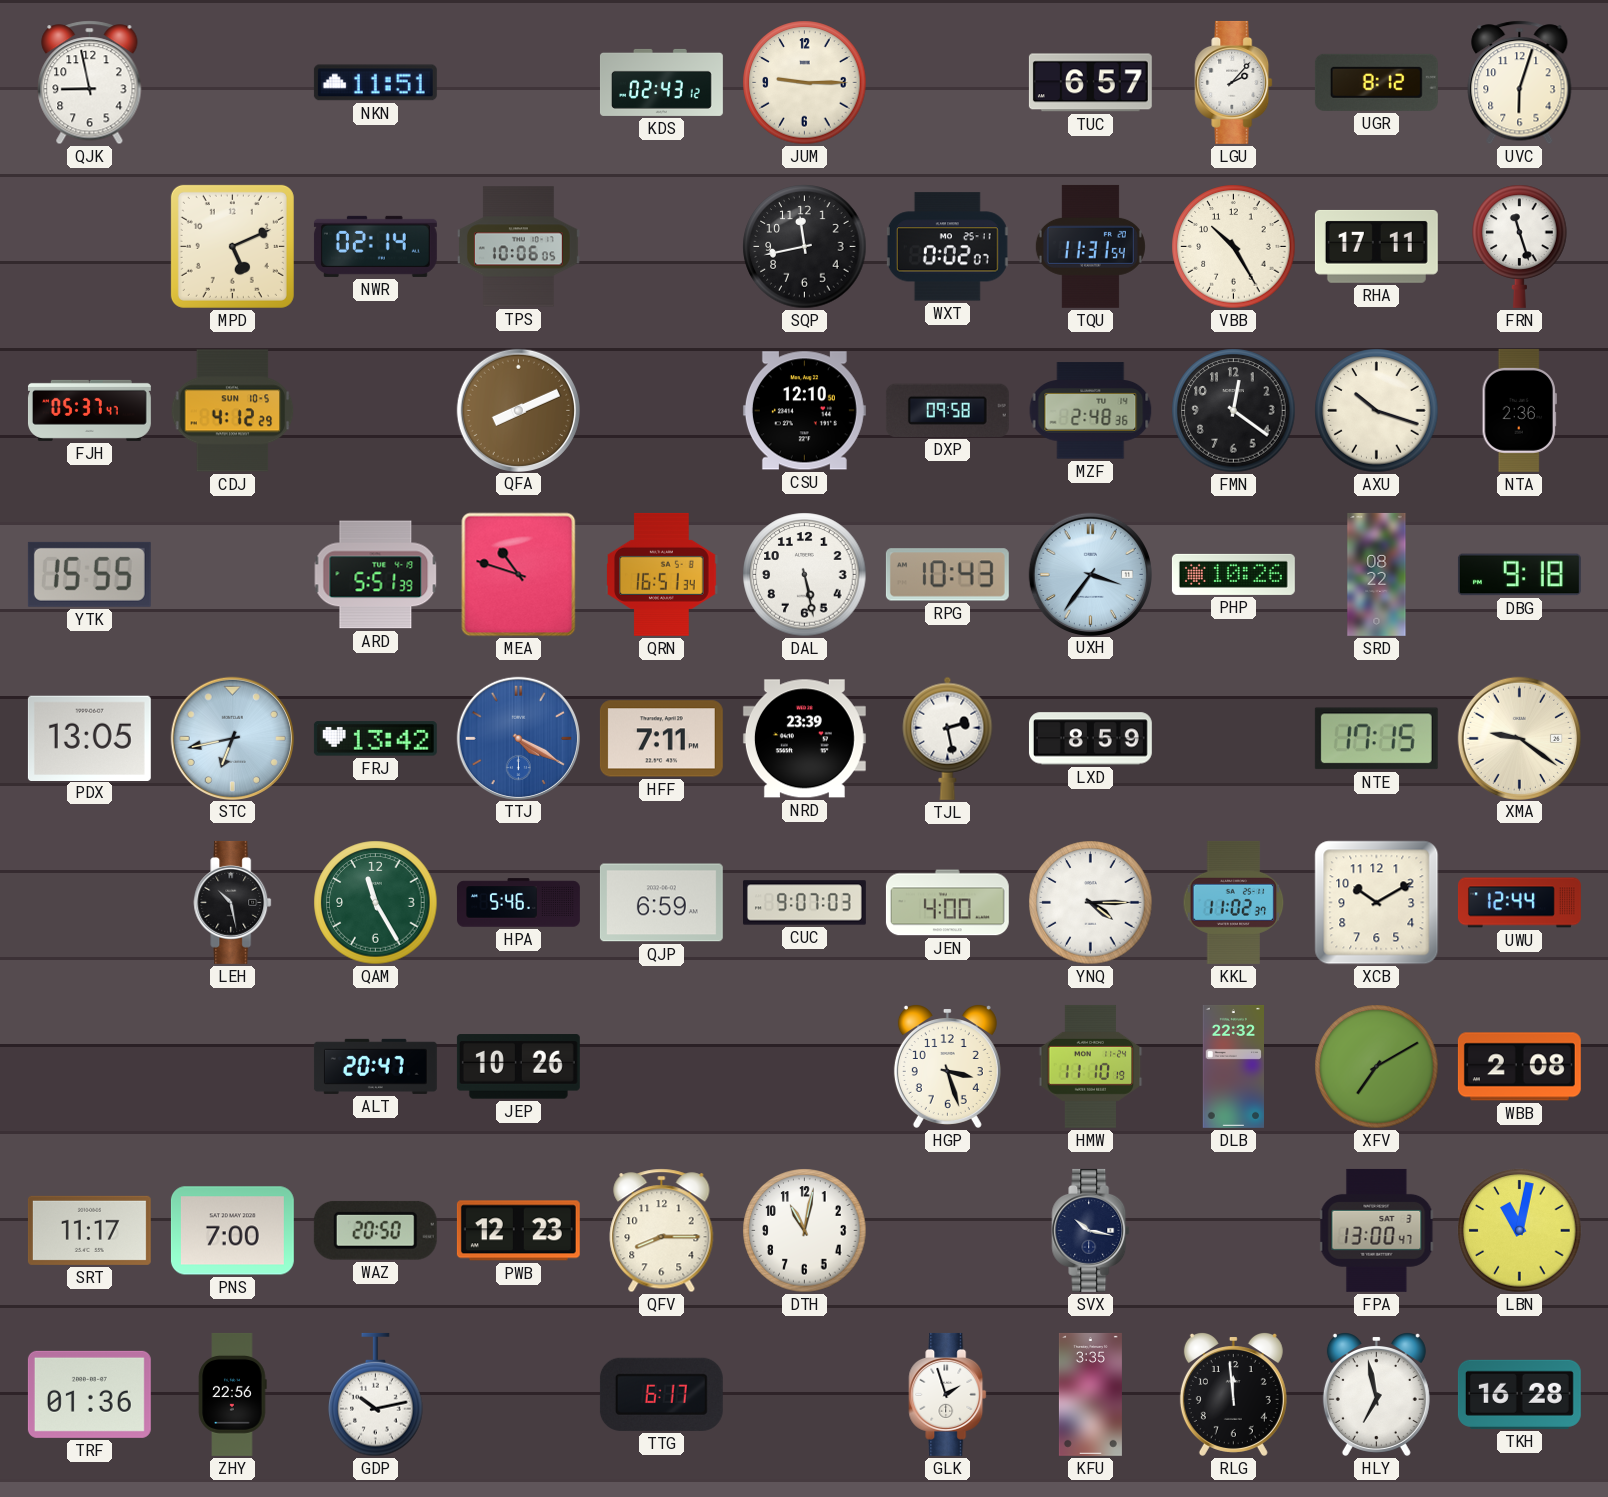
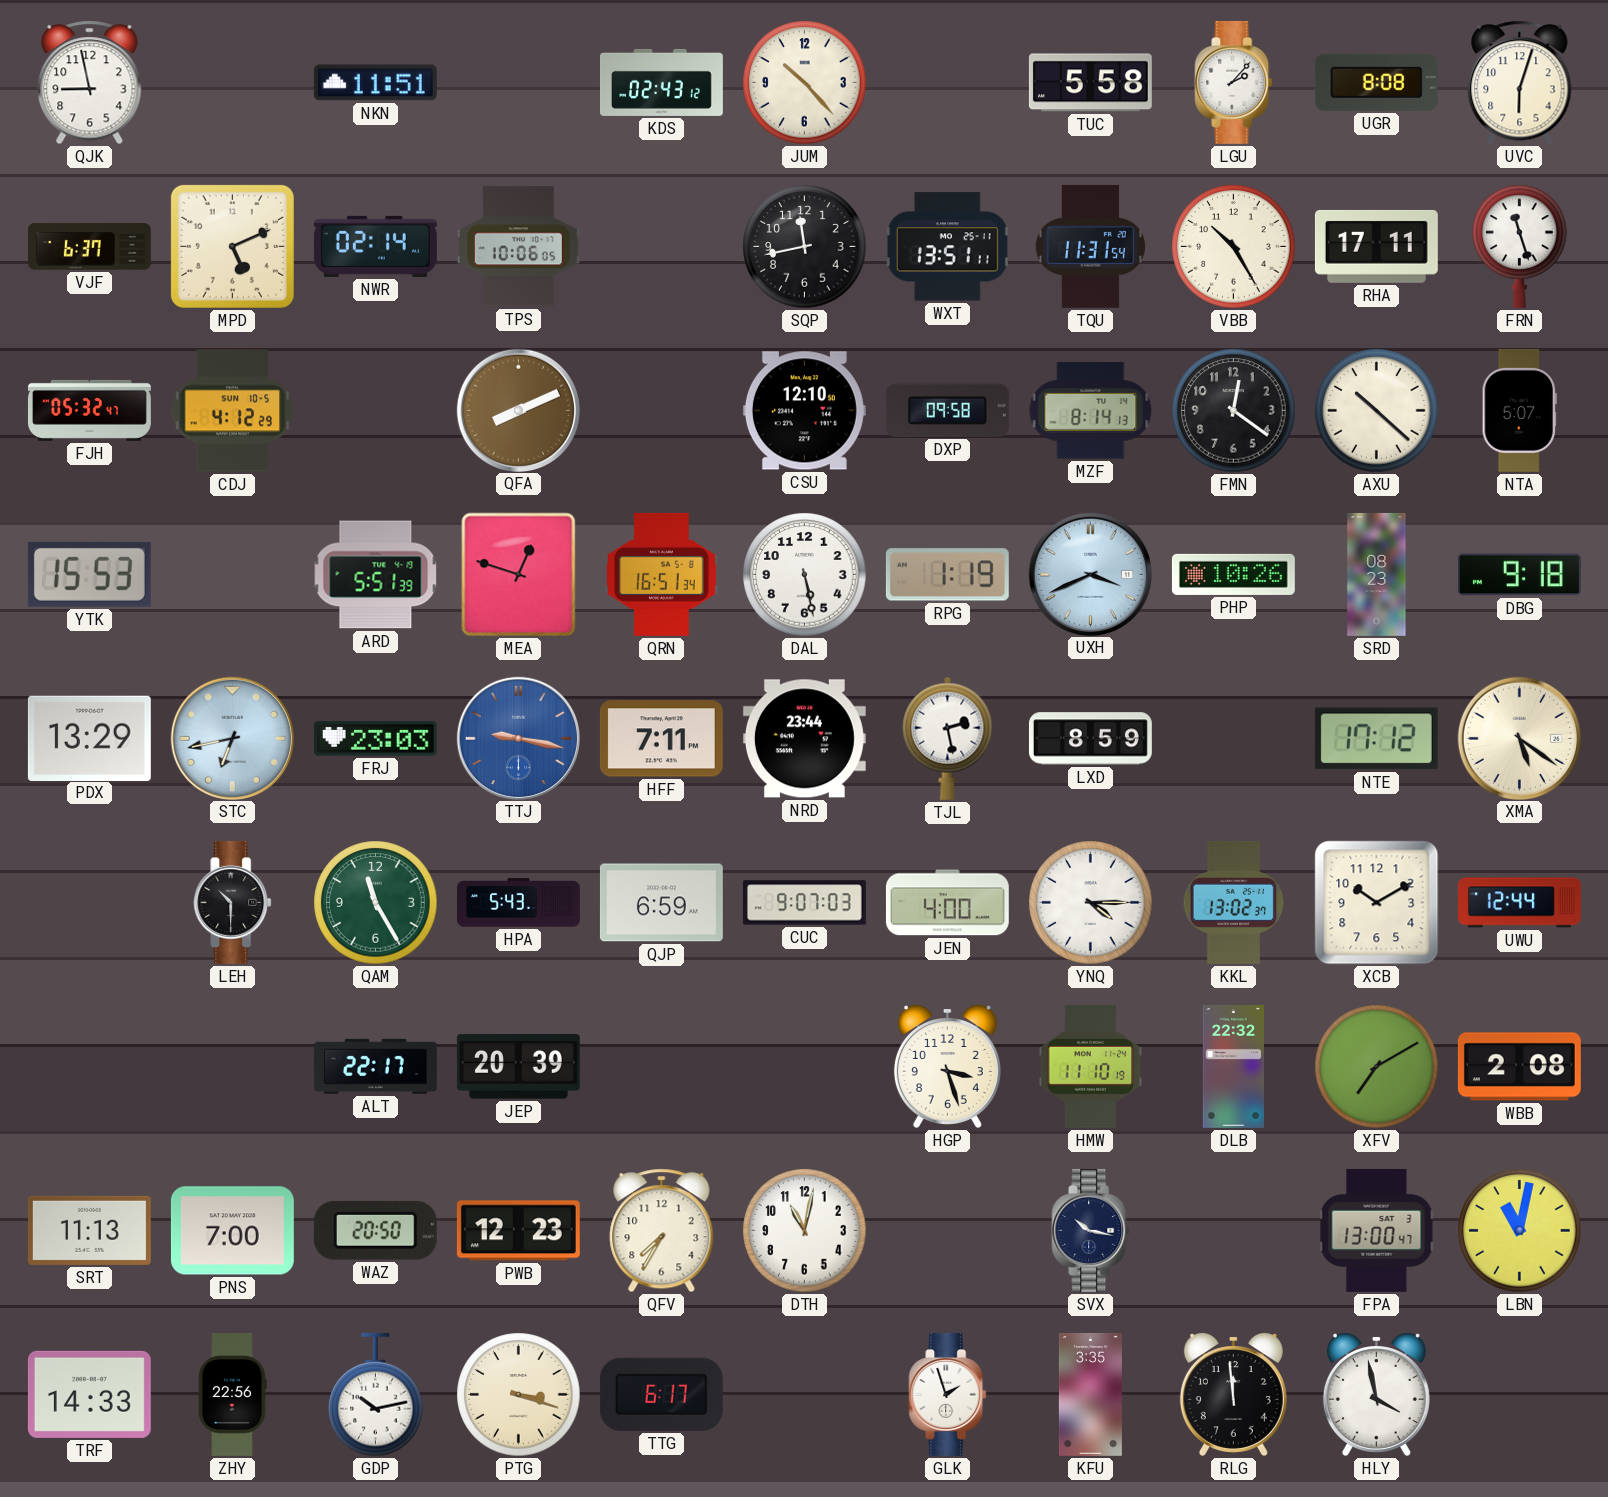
JUM: 9:15 -> 10:23 (805, 83)
TUC: 6:57 -> 5:58 (1090, 83)
UGR: 8:12 -> 8:08 (1376, 82)
VJF: none -> 6:37 (89, 247)
WXT: 0:02 -> 13:51 (947, 247)
FJH: 05:37 -> 05:32 (89, 410)
MZF: 2:48 -> 8:14 (1091, 411)
AXU: 10:18 -> 10:22 (1377, 411)
NTA: 2:36 -> 5:07 (1519, 410)
YTK: 15:55 -> 15:53 (89, 574)
MEA: 10:48 -> 12:48 (519, 575)
RPG: 10:43 -> 1:19 (947, 575)
UXH: 3:36 -> 3:41 (1090, 574)
SRD: 08:22 -> 08:23 (1377, 574)
PDX: 13:05 -> 13:29 (89, 738)
FRJ: 13:42 -> 23:03 (375, 739)
TTJ: 4:20 -> 9:17 (518, 738)
NRD: 23:39 -> 23:44 (804, 739)
NTE: 17:15 -> 17:12 (1376, 739)
XMA: 9:21 -> 5:21 (1519, 738)
LEH: 10:28 -> 10:30 (233, 902)
HPA: 5:46 -> 5:43 (519, 903)
KKL: 11:02 -> 13:02 (1234, 902)
ALT: 20:47 -> 22:17 (375, 1066)
JEP: 10:26 -> 20:39 (518, 1067)
SRT: 11:17 -> 11:13 (89, 1230)
QFV: 8:15 -> 7:35 (662, 1231)
TRF: 01:36 -> 14:33 (89, 1394)
PTG: none -> 3:18 (519, 1395)
HLY: 6:58 -> 3:58 (1376, 1395)
TKH: 16:28 -> none (1519, 1394)
